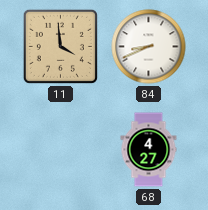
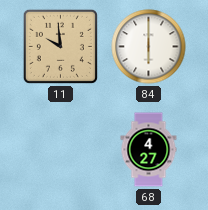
11: 3:59 -> 9:59 (60, 46)
84: 8:41 -> 6:00 (149, 47)
